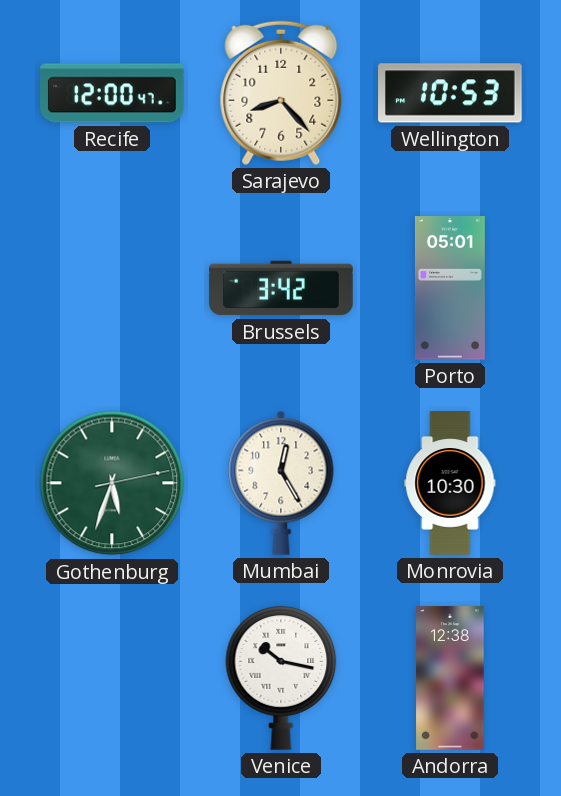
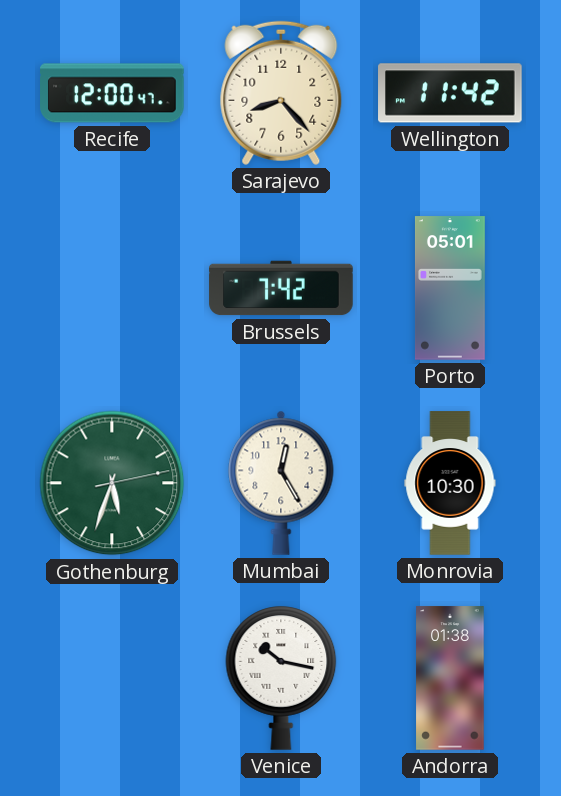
Wellington: 10:53 -> 11:42 (450, 93)
Brussels: 3:42 -> 7:42 (281, 288)
Andorra: 12:38 -> 01:38 (450, 678)
